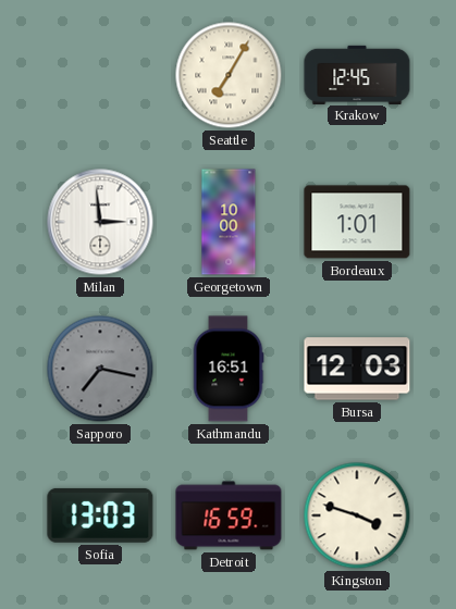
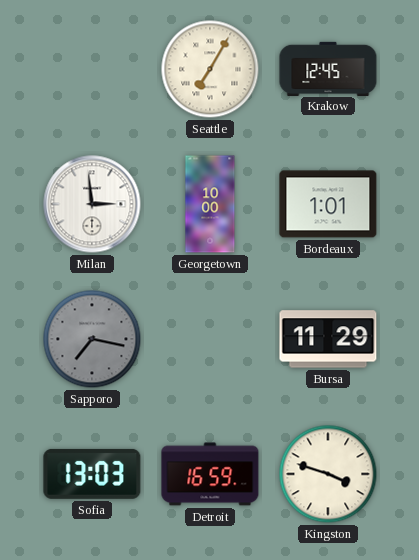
Kathmandu: 16:51 -> none (229, 369)
Bursa: 12:03 -> 11:29 (328, 339)
